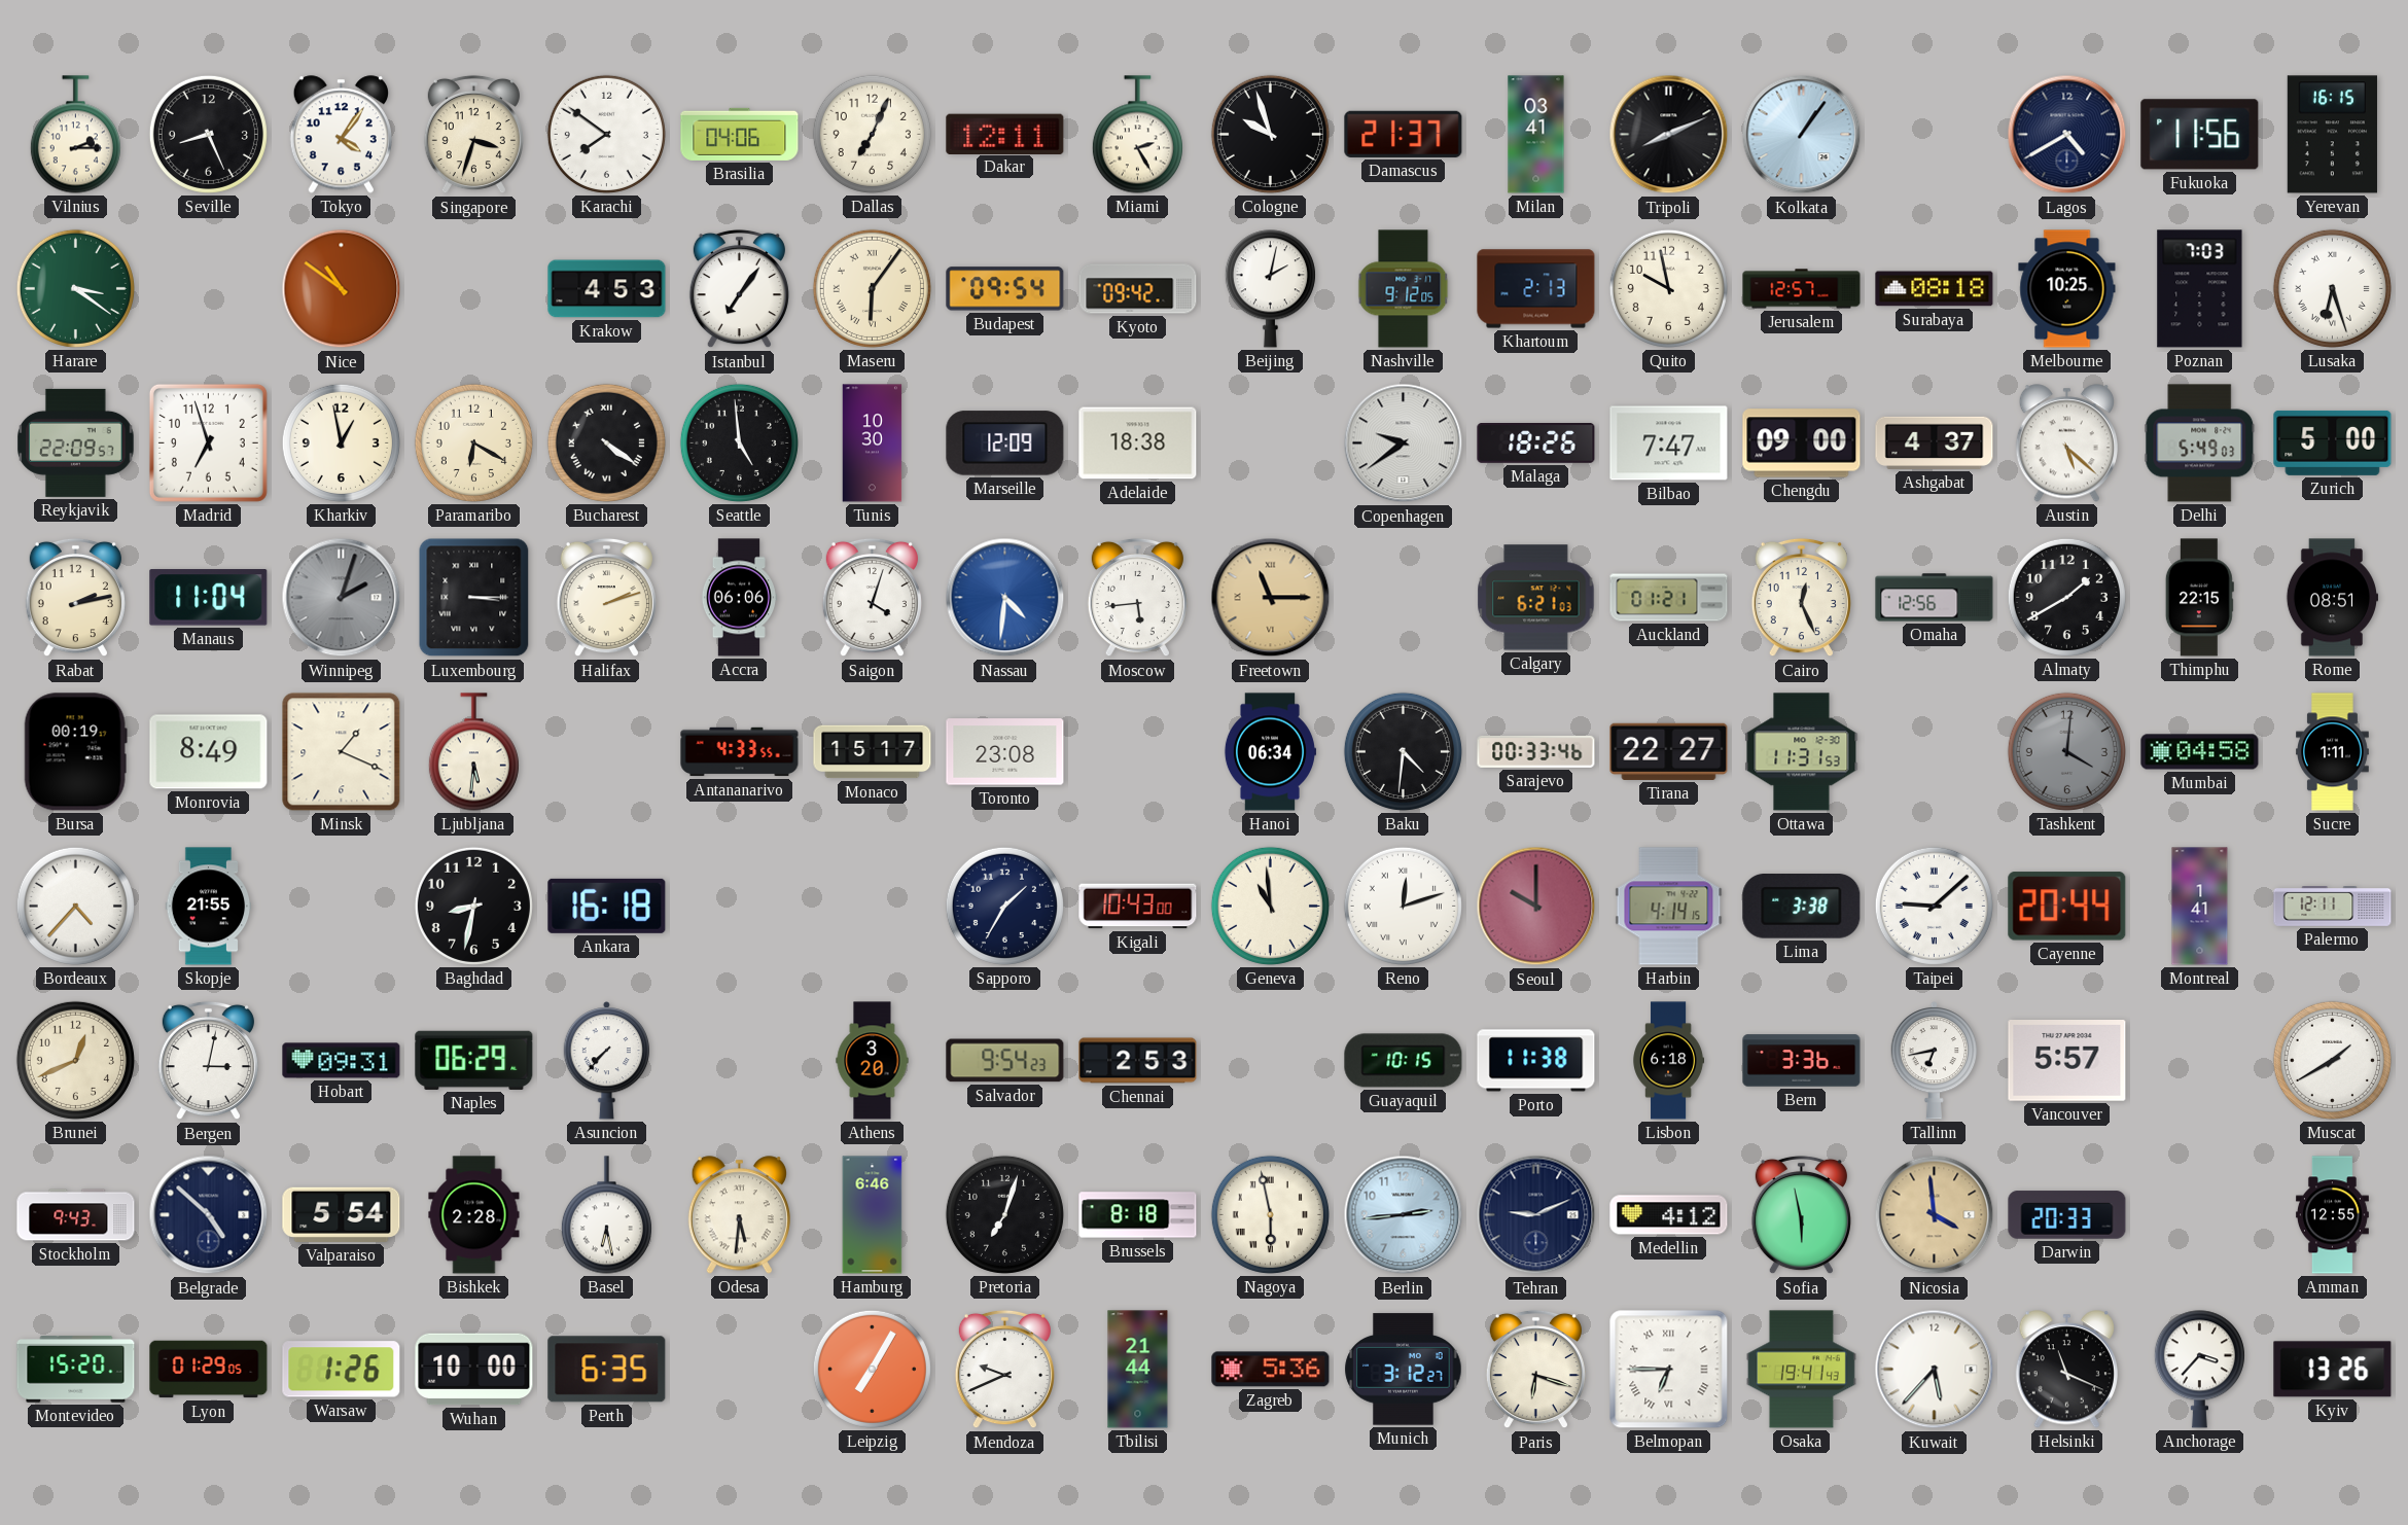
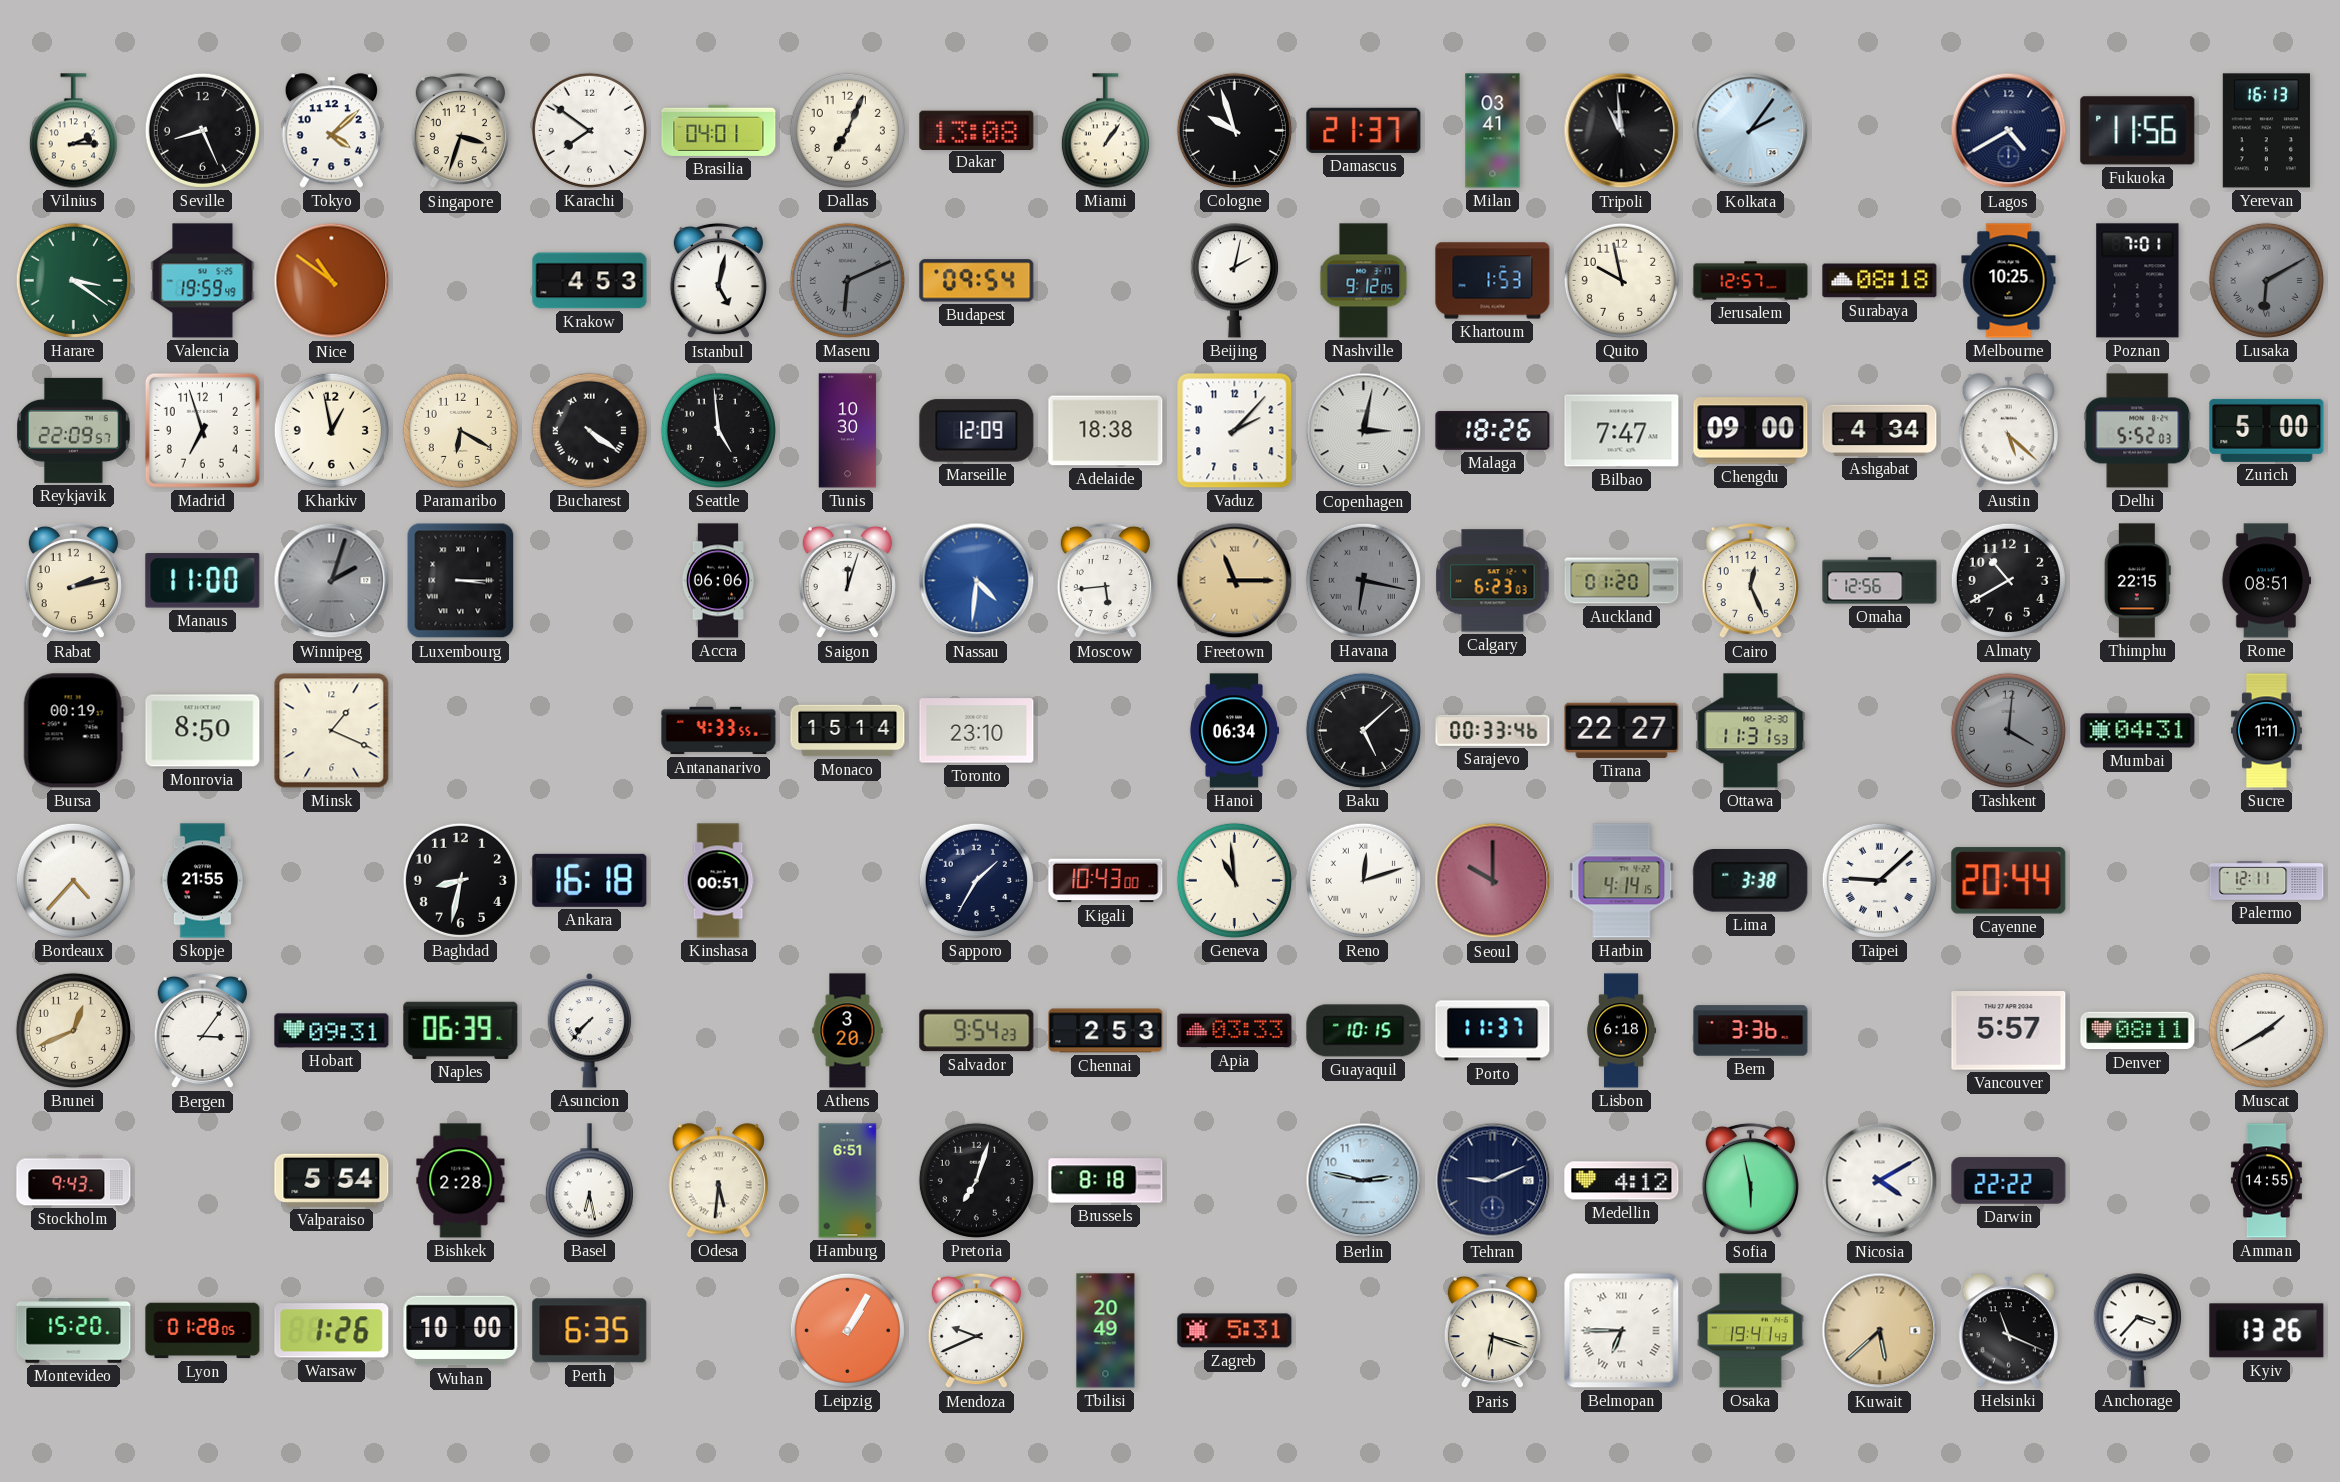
Tokyo: 4:06 -> 4:08 (331, 131)
Brasilia: 04:06 -> 04:01 (719, 130)
Dakar: 12:11 -> 13:08 (977, 130)
Miami: 2:25 -> 1:06 (1105, 131)
Tripoli: 8:11 -> 10:59 (1622, 131)
Kolkata: 1:06 -> 2:06 (1751, 131)
Yerevan: 16:15 -> 16:13 (2266, 131)
Valencia: none -> 19:59 (203, 281)
Istanbul: 7:06 -> 5:02 (718, 281)
Maseru: 6:06 -> 6:11 (847, 280)
Maseru dial: cream -> grey (847, 280)
Kyoto: 09:42 -> none (1138, 289)
Khartoum: 2:13 -> 1:53 (1493, 281)
Poznan: 7:03 -> 7:01 (2138, 281)
Lusaka: 6:27 -> 6:10 (2266, 280)
Lusaka dial: white -> grey (2266, 280)
Vaduz: none -> 2:07 (1235, 431)
Copenhagen: 9:39 -> 3:02 (1364, 431)
Ashgabat: 4:37 -> 4:34 (1880, 430)
Delhi: 5:49 -> 5:52 (2138, 431)
Manaus: 11:04 -> 11:00 (203, 581)
Halifax: 2:12 -> none (606, 598)
Saigon: 4:03 -> 12:03 (847, 581)
Havana: none -> 6:17 (1363, 580)
Calgary: 6:21 -> 6:23 (1493, 581)
Auckland: 01:21 -> 01:20 (1622, 581)
Almaty: 1:40 -> 10:40 (2008, 580)
Monrovia: 8:49 -> 8:50 (203, 731)
Ljubljana: 5:31 -> none (473, 752)
Monaco: 15:17 -> 15:14 (848, 731)
Toronto: 23:08 -> 23:10 (977, 731)
Baku: 4:31 -> 5:08 (1363, 730)
Mumbai: 04:58 -> 04:31 (2138, 731)
Kinshasa: none -> 00:51 (718, 881)
Montreal: 1:41 -> none (2200, 907)
Bergen: 3:02 -> 3:06 (202, 1031)
Naples: 06:29 -> 06:39 (461, 1030)
Apia: none -> 03:33 (1235, 1031)
Porto: 11:38 -> 11:37 (1493, 1031)
Tallinn: 6:43 -> none (1935, 1061)
Denver: none -> 08:11 (2138, 1031)
Belgrade: 4:52 -> none (209, 1215)
Hamburg: 6:46 -> 6:51 (848, 1181)
Nagoya: 5:58 -> none (1270, 1214)
Berlin: 2:44 -> 2:47 (1364, 1181)
Nicosia: 3:59 -> 4:10 (1880, 1181)
Nicosia dial: champagne -> white (1880, 1181)
Darwin: 20:33 -> 22:22 (2009, 1181)
Amman: 12:55 -> 14:55 (2266, 1181)
Lyon: 01:29 -> 01:28 (203, 1331)
Leipzig: 7:05 -> 1:05 (847, 1330)
Tbilisi: 21:44 -> 20:49 (1106, 1331)
Zagreb: 5:36 -> 5:31 (1235, 1331)
Munich: 3:12 -> none (1404, 1370)
Kuwait: 5:37 -> 5:38 (1880, 1331)
Kuwait dial: white -> champagne (1880, 1331)
